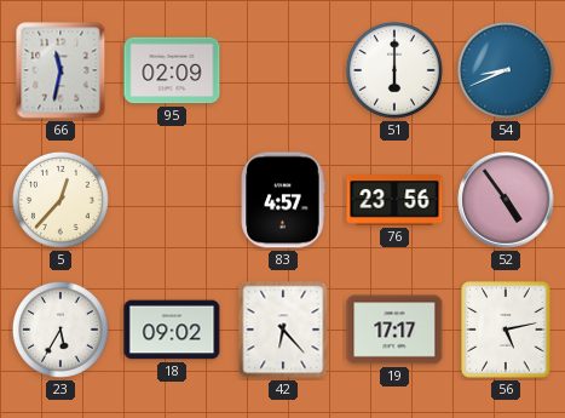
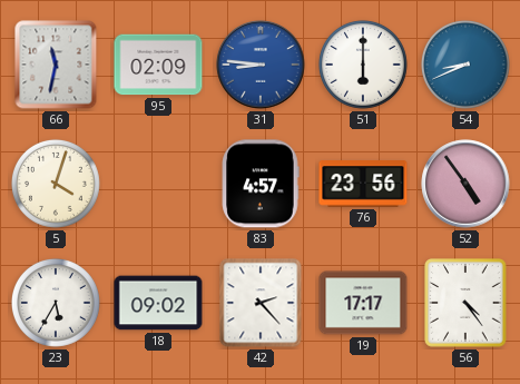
31: none -> 8:46 (261, 65)
5: 12:37 -> 4:03 (56, 184)
42: 6:23 -> 2:23 (261, 303)
56: 5:13 -> 4:24 (465, 303)
